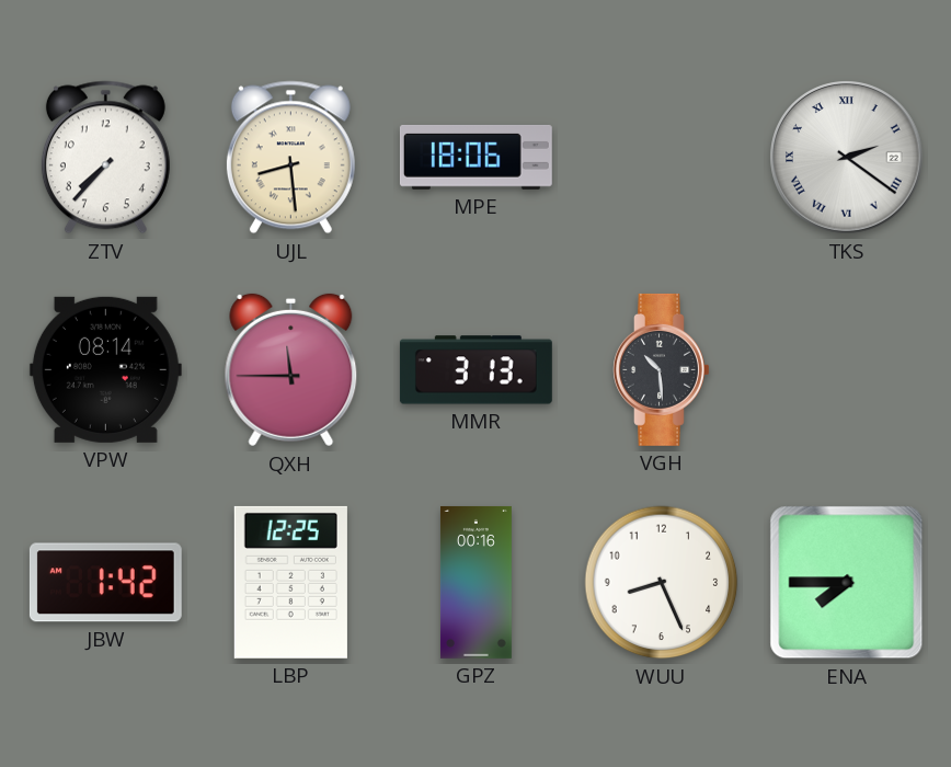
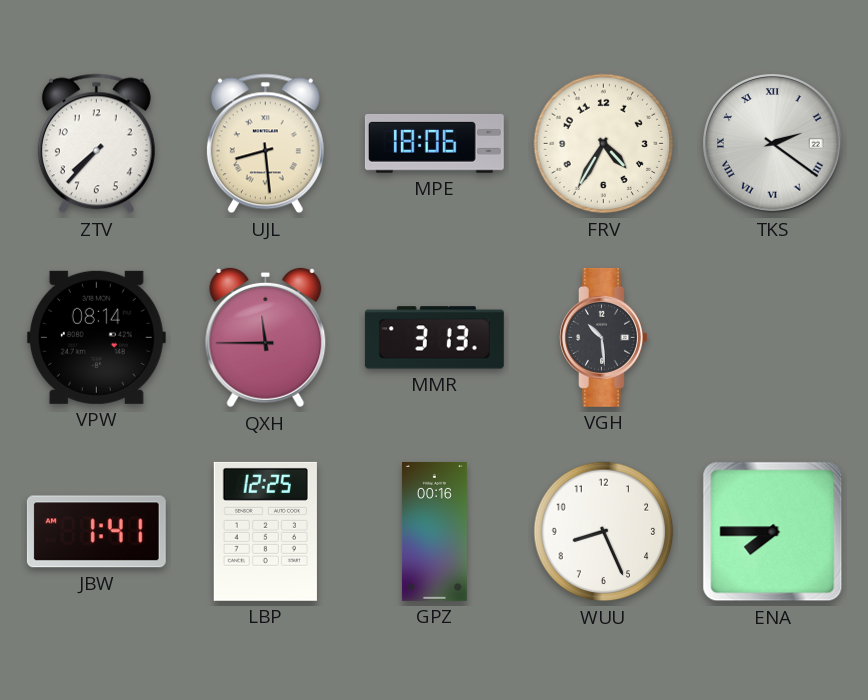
FRV: none -> 4:35 (604, 144)
JBW: 1:42 -> 1:41 (96, 532)
